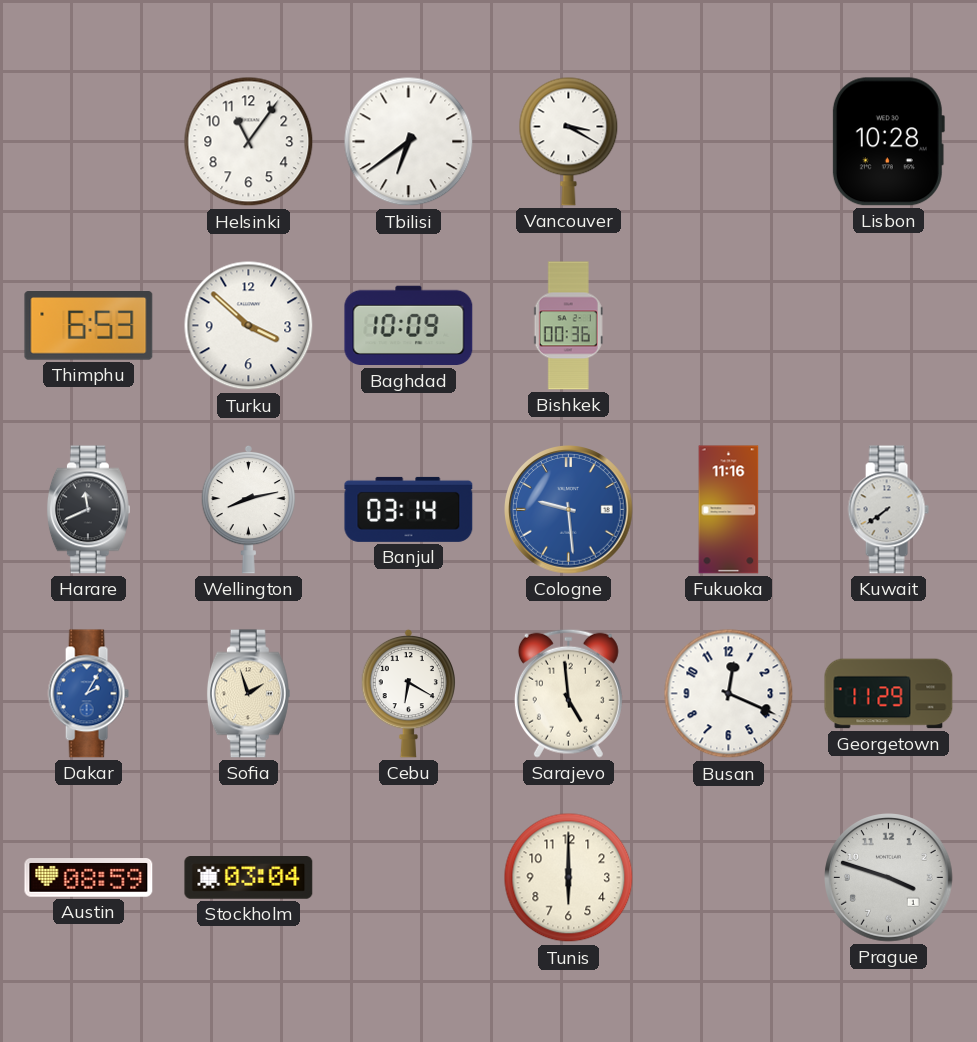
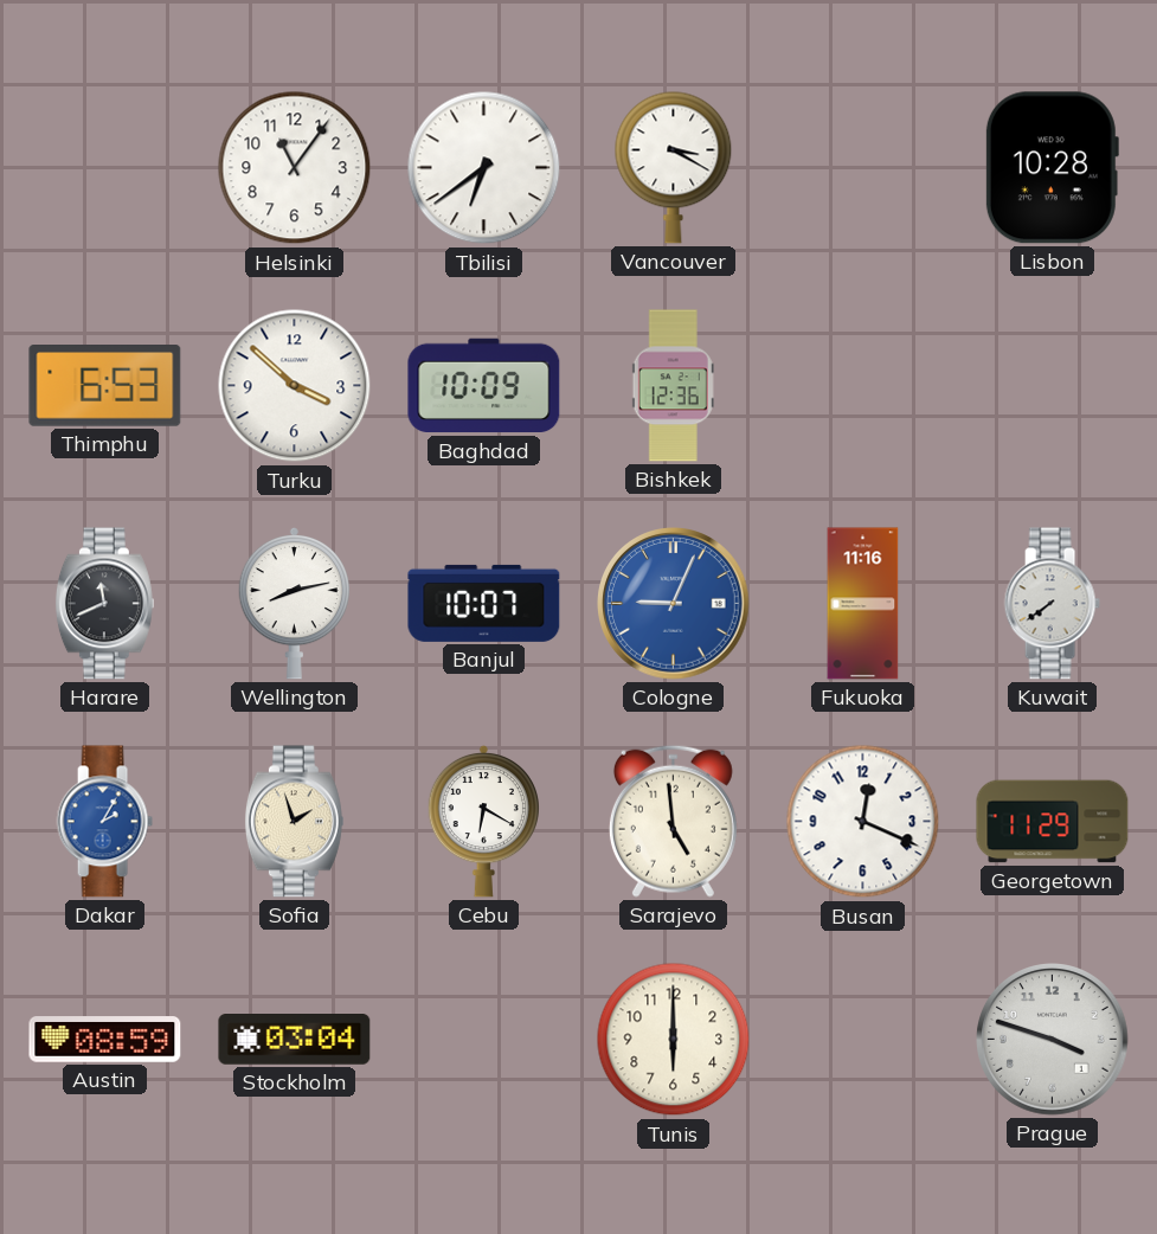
Bishkek: 00:36 -> 12:36 (673, 386)
Banjul: 03:14 -> 10:07 (484, 603)
Cologne: 9:29 -> 9:04 (674, 604)
